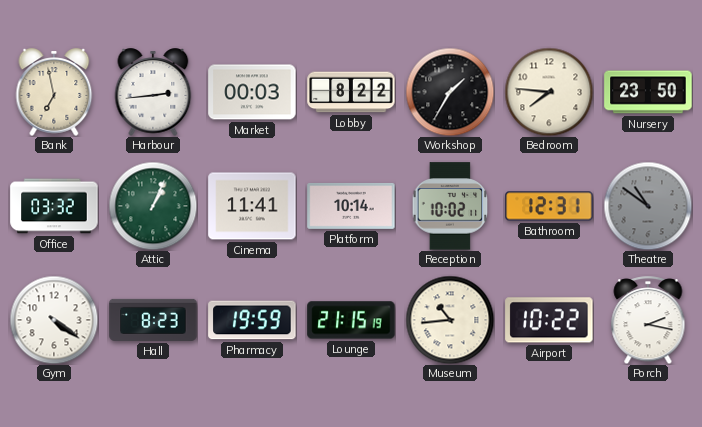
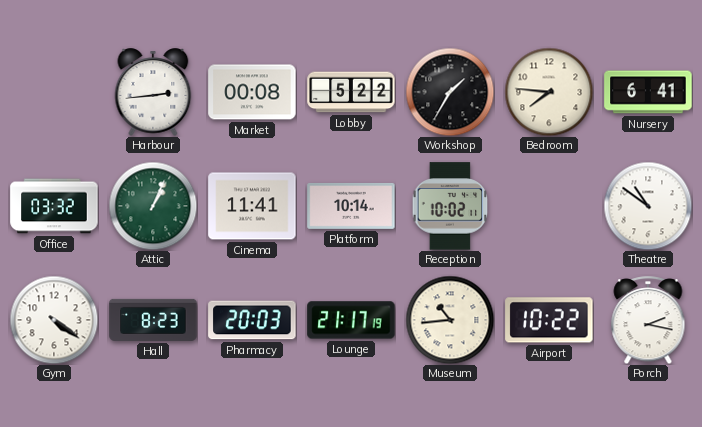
Bank: 6:58 -> none (54, 92)
Market: 00:03 -> 00:08 (252, 92)
Lobby: 8:22 -> 5:22 (351, 92)
Nursery: 23:50 -> 6:41 (648, 92)
Bathroom: 12:31 -> none (549, 206)
Theatre dial: grey -> white (648, 206)
Pharmacy: 19:59 -> 20:03 (252, 320)
Lounge: 21:15 -> 21:17 (351, 320)
